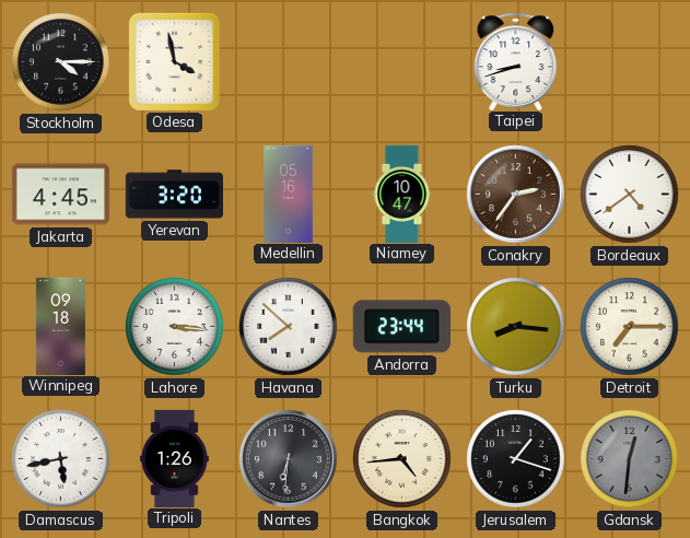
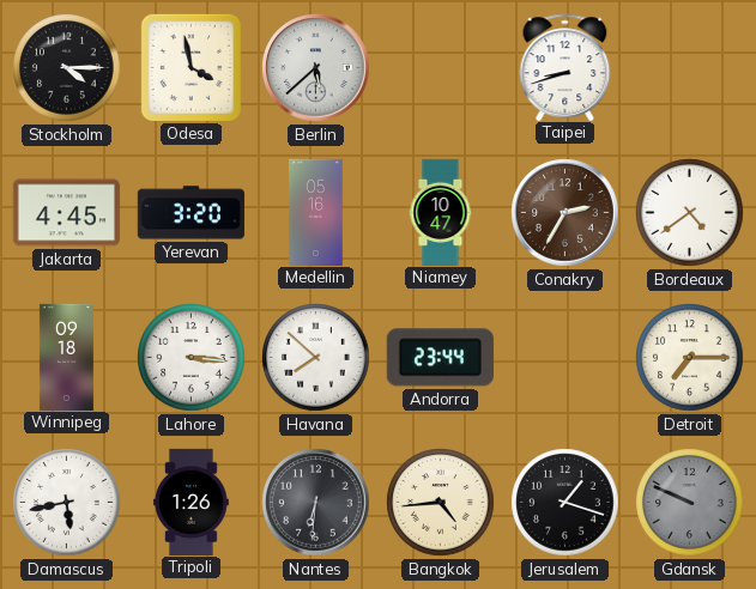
Berlin: none -> 5:38 (316, 68)
Conakry: 2:36 -> 2:35 (566, 213)
Turku: 8:16 -> none (516, 327)
Gdansk: 12:31 -> 9:49 (690, 503)
